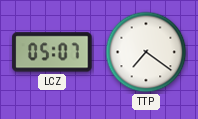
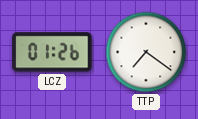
LCZ: 05:07 -> 01:26 (52, 52)
